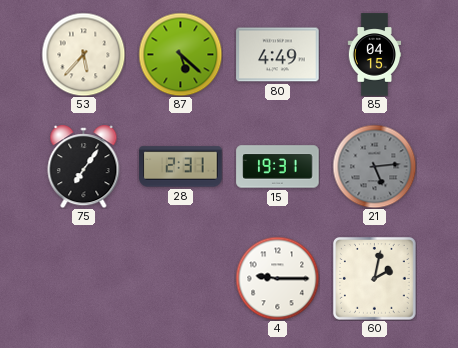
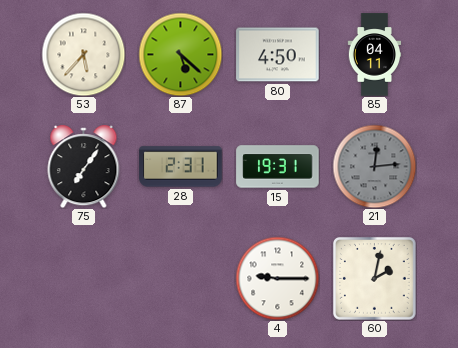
80: 4:49 -> 4:50 (278, 55)
85: 04:15 -> 04:11 (375, 55)
21: 5:14 -> 12:14 (374, 166)
